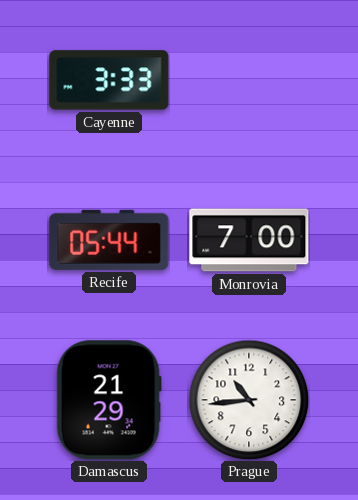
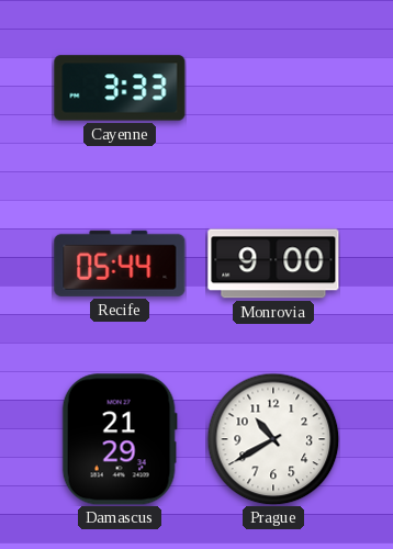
Monrovia: 7:00 -> 9:00 (273, 264)
Prague: 10:44 -> 10:40 (273, 439)
